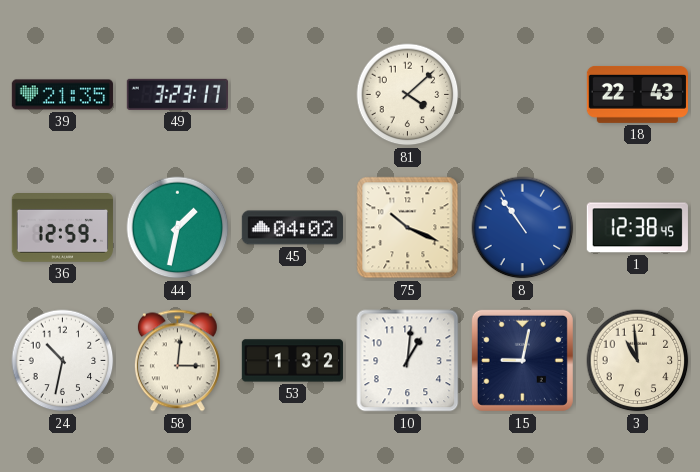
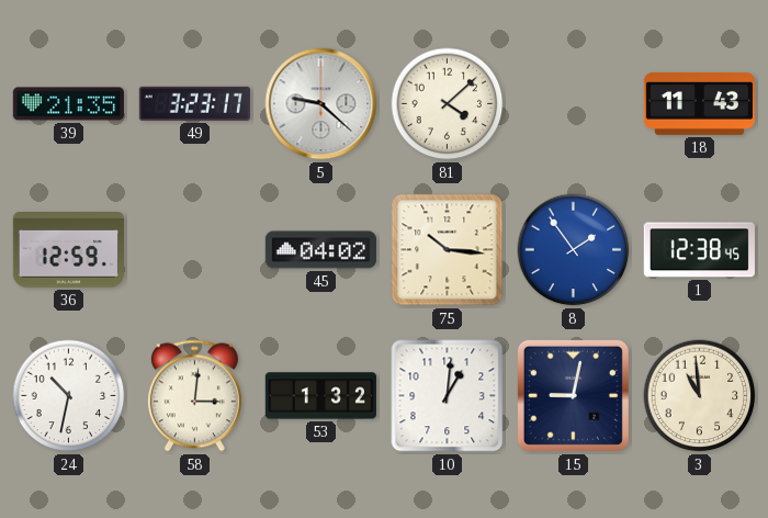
5: none -> 9:22 (321, 104)
18: 22:43 -> 11:43 (699, 103)
44: 1:32 -> none (178, 228)
75: 10:19 -> 10:16 (448, 250)
8: 10:54 -> 1:54 (574, 250)
